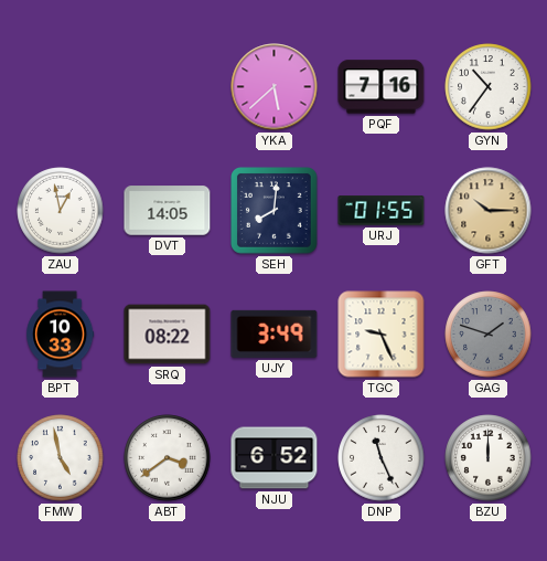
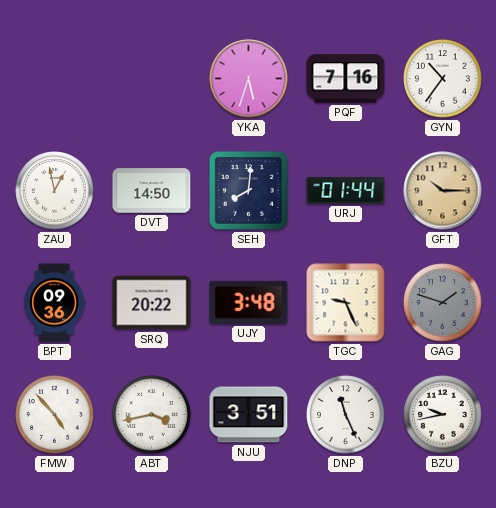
YKA: 5:38 -> 5:33 (249, 79)
DVT: 14:05 -> 14:50 (152, 191)
URJ: 01:55 -> 01:44 (346, 191)
BPT: 10:33 -> 09:36 (55, 303)
SRQ: 08:22 -> 20:22 (152, 303)
UJY: 3:49 -> 3:48 (249, 302)
FMW: 4:58 -> 4:53 (55, 415)
ABT: 3:39 -> 3:43 (152, 415)
NJU: 6:52 -> 3:51 (249, 415)
BZU: 12:00 -> 9:43 (443, 415)
